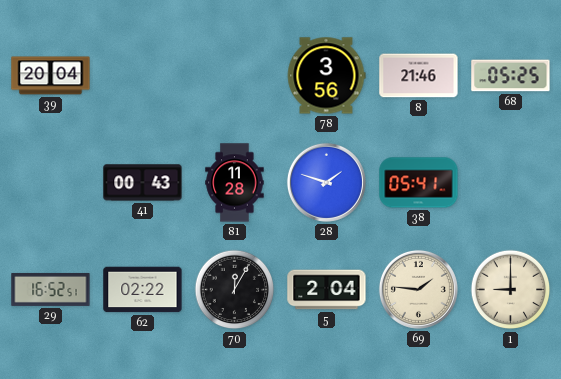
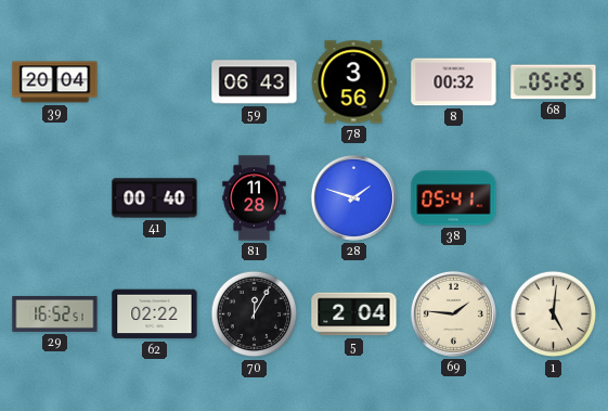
59: none -> 06:43 (255, 82)
8: 21:46 -> 00:32 (454, 82)
41: 00:43 -> 00:40 (155, 198)
1: 9:00 -> 5:01 (554, 314)
